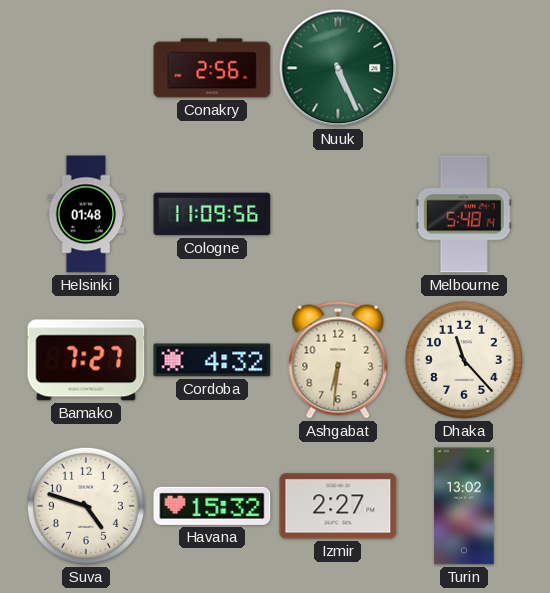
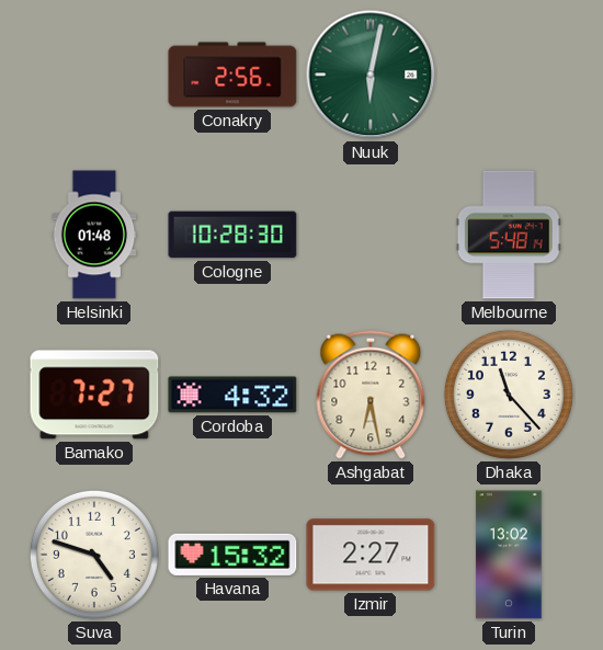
Nuuk: 5:26 -> 6:02 (371, 75)
Cologne: 11:09 -> 10:28 (232, 235)
Ashgabat: 6:31 -> 6:28 (371, 395)
